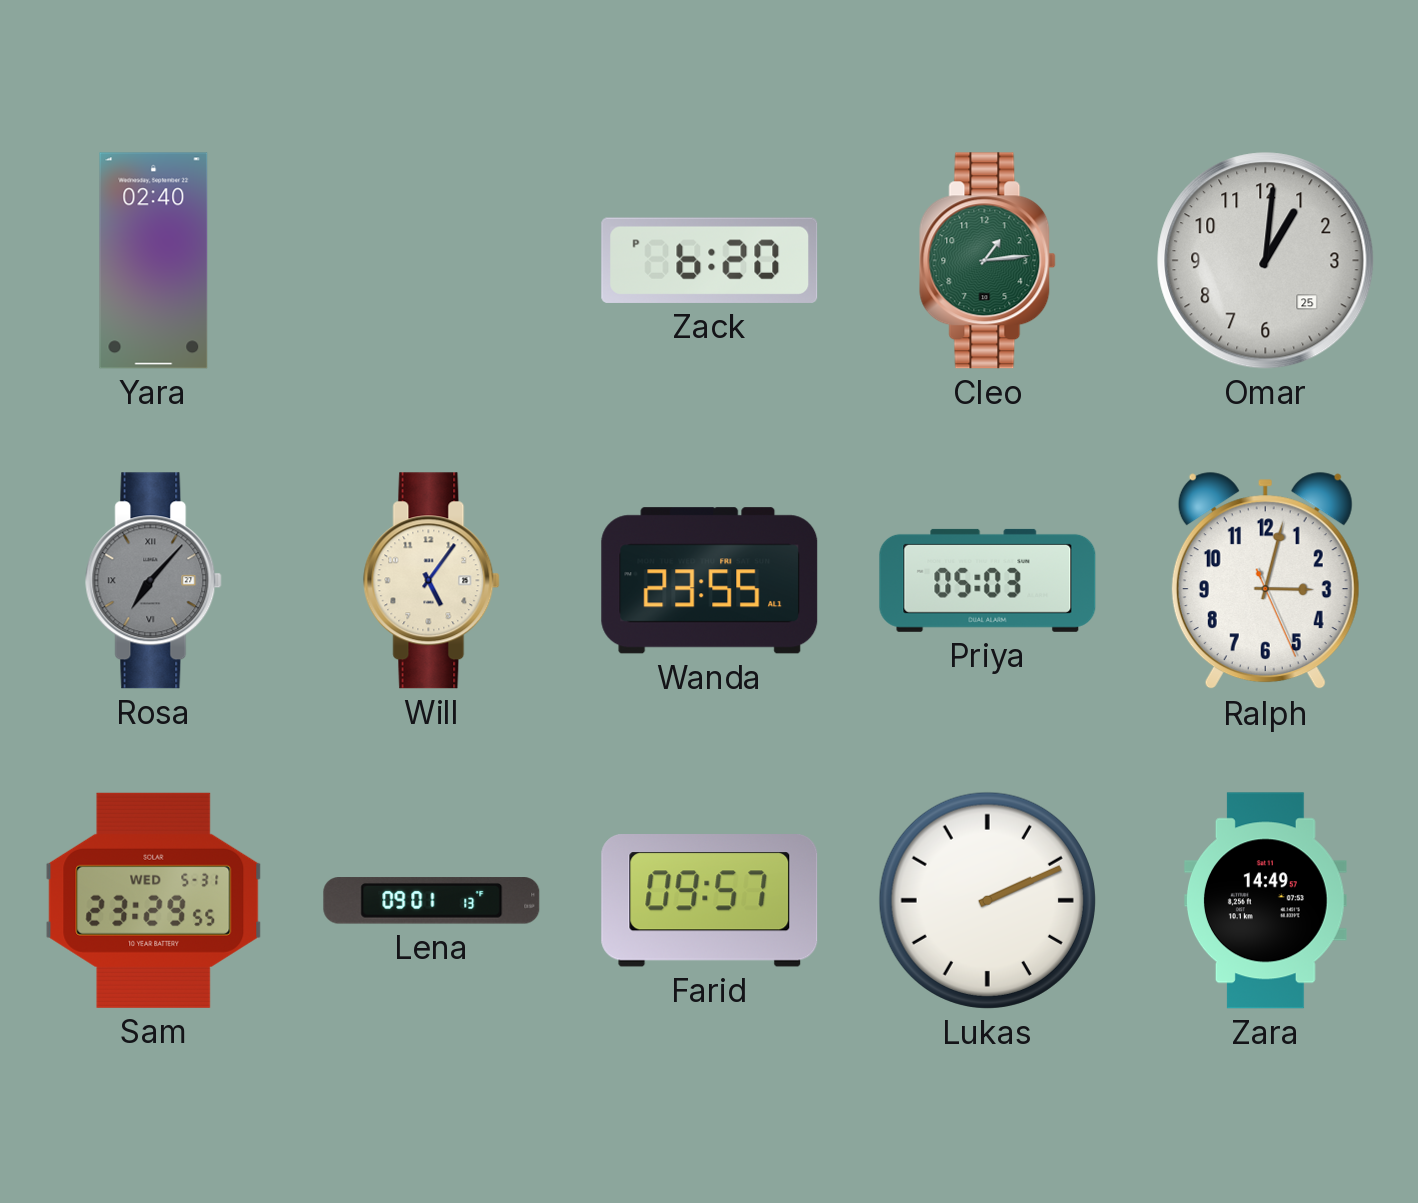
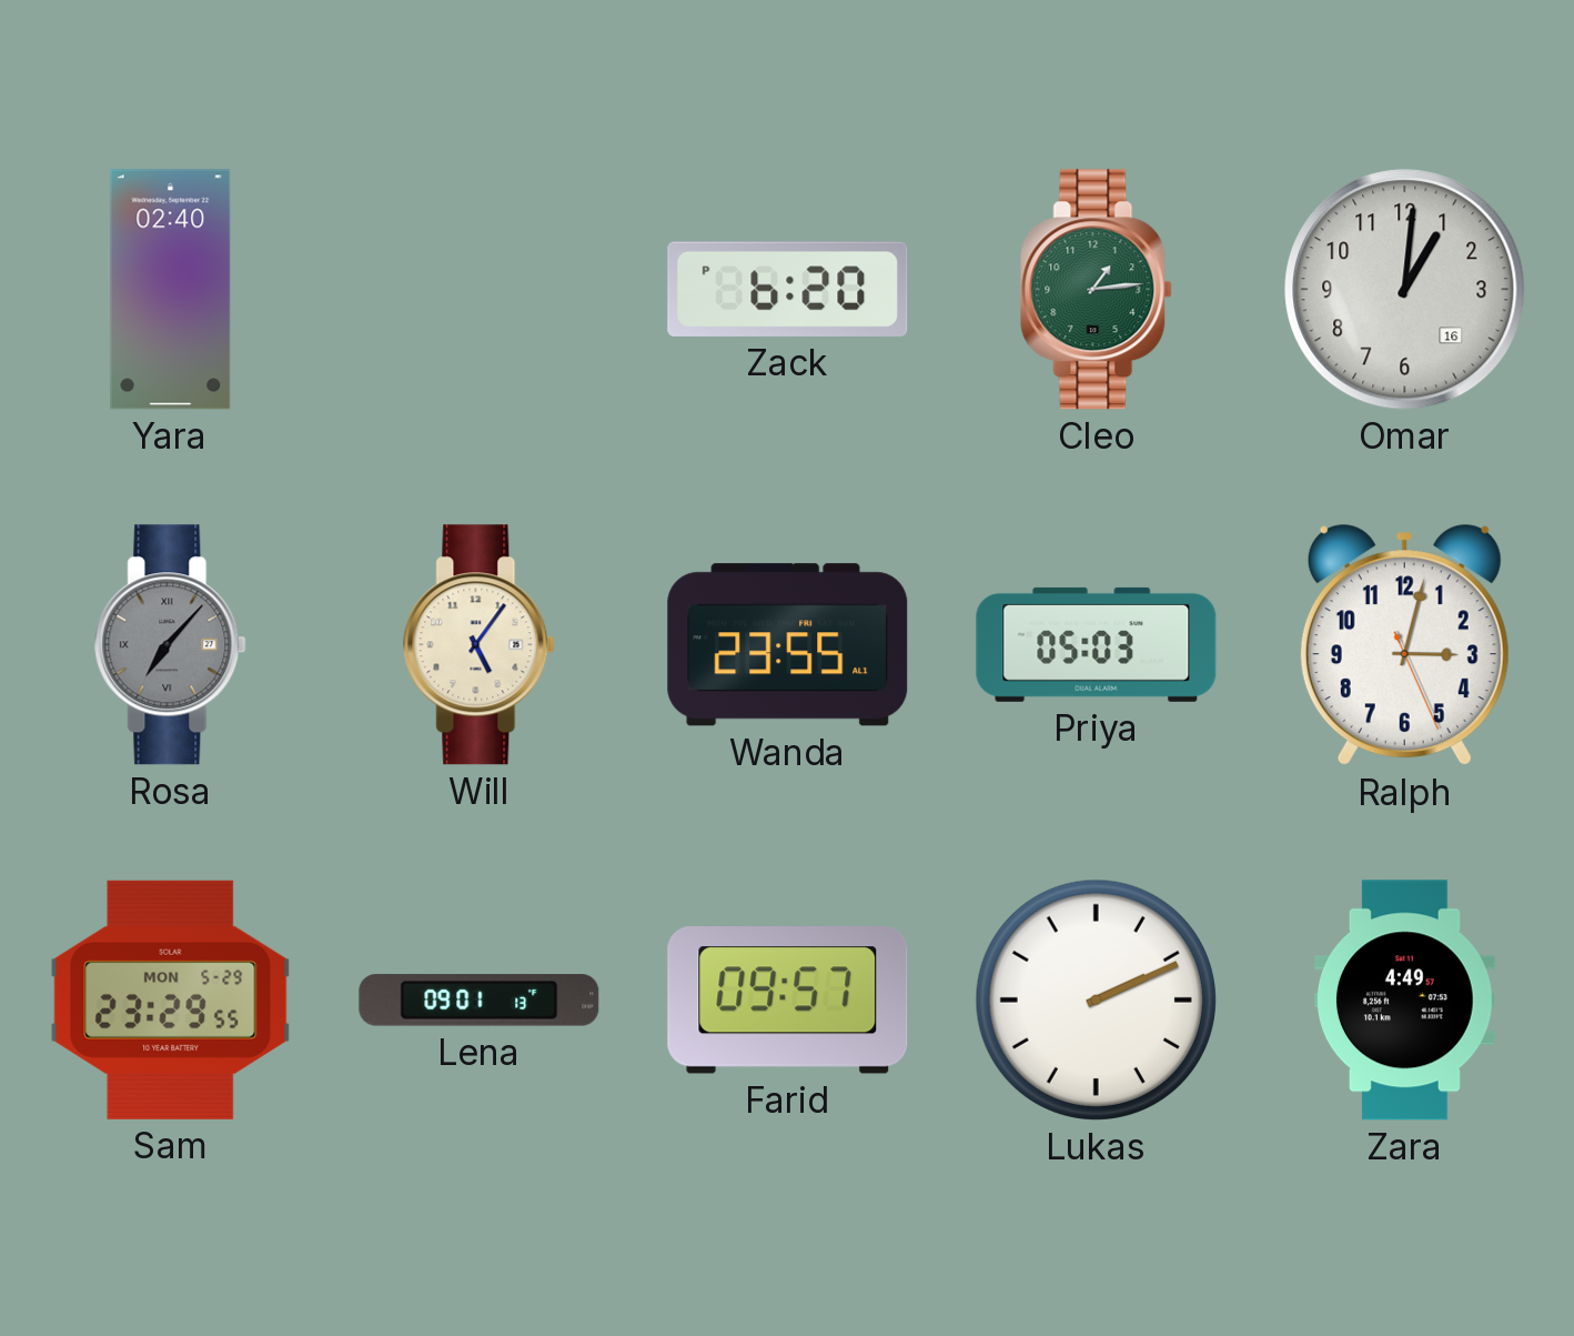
Omar date: 25 -> 16 (1405, 290)
Sam date: WED 5-31 -> MON 5-29 (171, 1000)
Zara: 14:49 -> 4:49 (1404, 1001)
